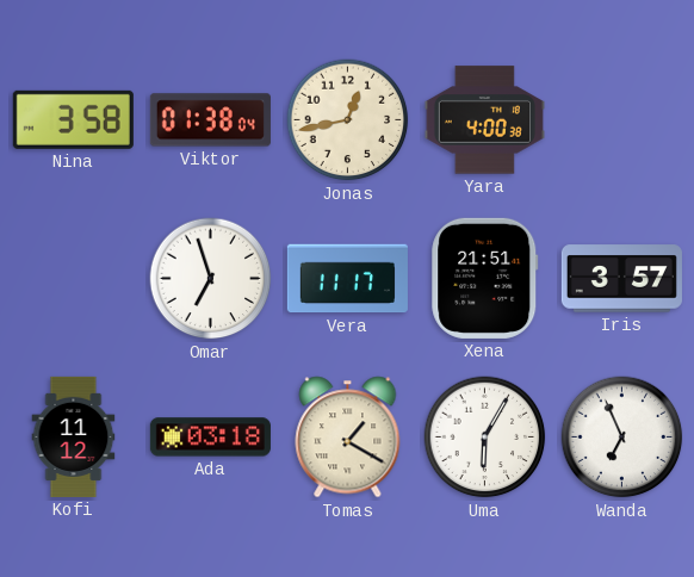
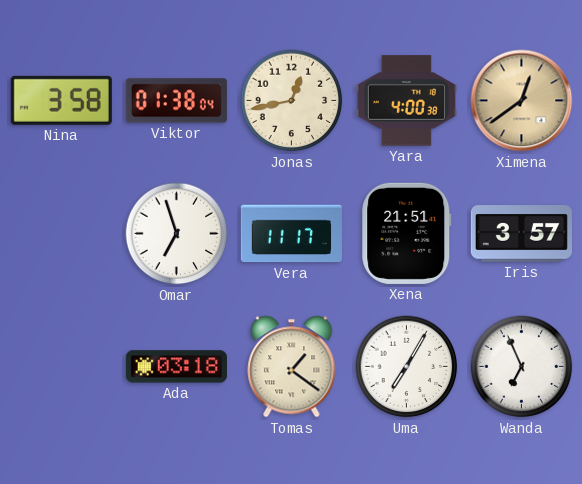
Ximena: none -> 12:39 (522, 101)
Kofi: 11:12 -> none (74, 436)
Tomas: 1:20 -> 1:21 (292, 367)
Uma: 6:05 -> 7:05 (407, 367)
